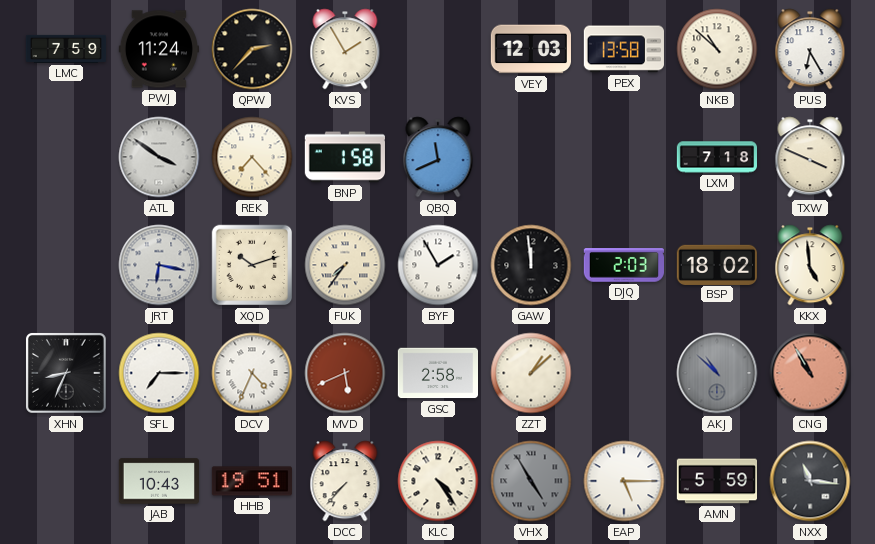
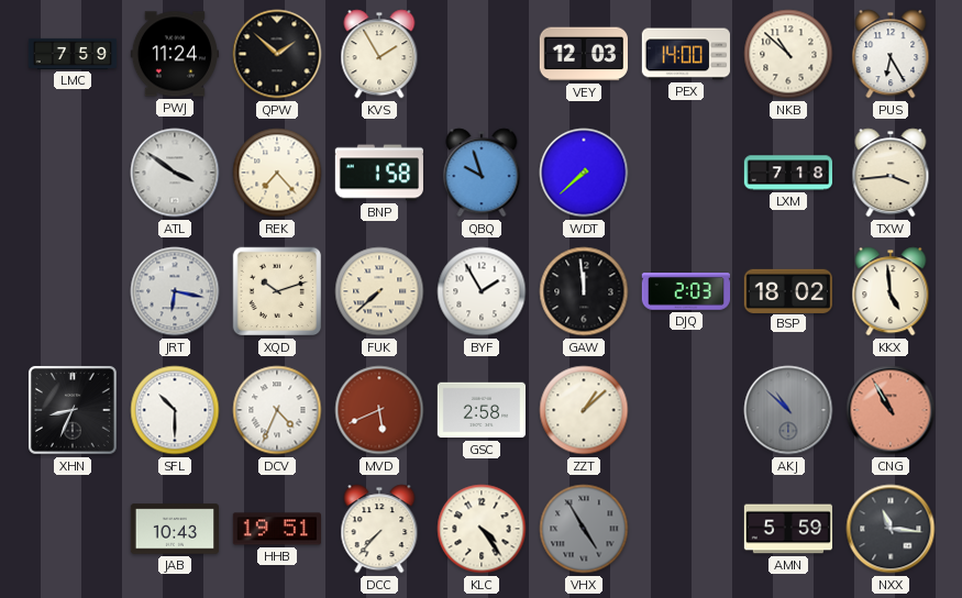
QPW: 2:37 -> 1:52 (277, 54)
PEX: 13:58 -> 14:00 (686, 54)
QBQ: 11:41 -> 9:57 (482, 173)
WDT: none -> 7:38 (584, 173)
TXW: 3:49 -> 3:44 (891, 173)
FUK: 7:36 -> 7:38 (379, 291)
SFL: 7:15 -> 10:30 (175, 410)
EAP: 5:15 -> none (624, 481)
